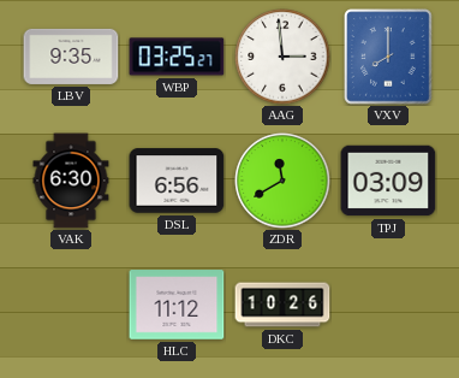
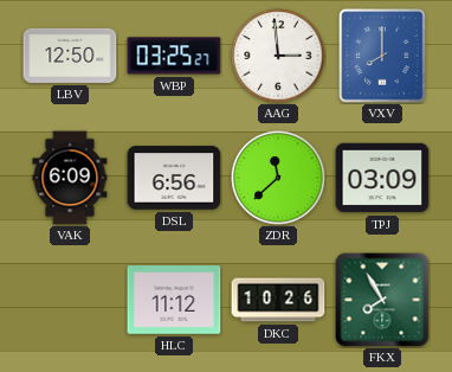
LBV: 9:35 -> 12:50 (70, 56)
VAK: 6:30 -> 6:09 (70, 178)
ZDR: 11:40 -> 11:38 (278, 178)
FKX: none -> 7:55 (382, 300)
